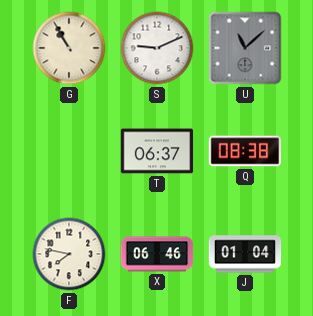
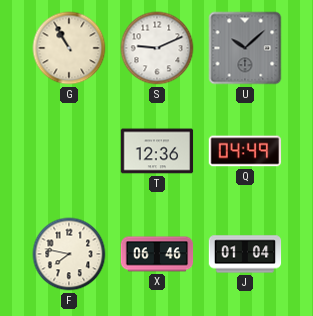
U: 11:08 -> 10:08 (245, 48)
T: 06:37 -> 12:36 (157, 151)
Q: 08:38 -> 04:49 (245, 151)
